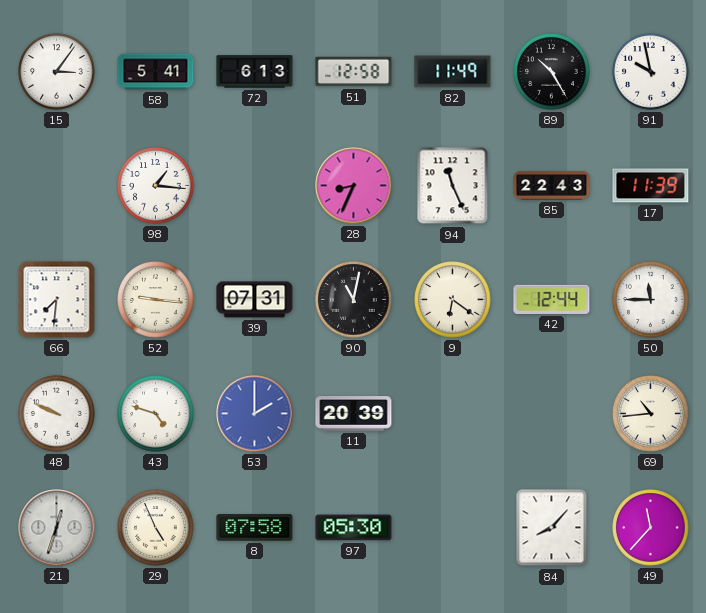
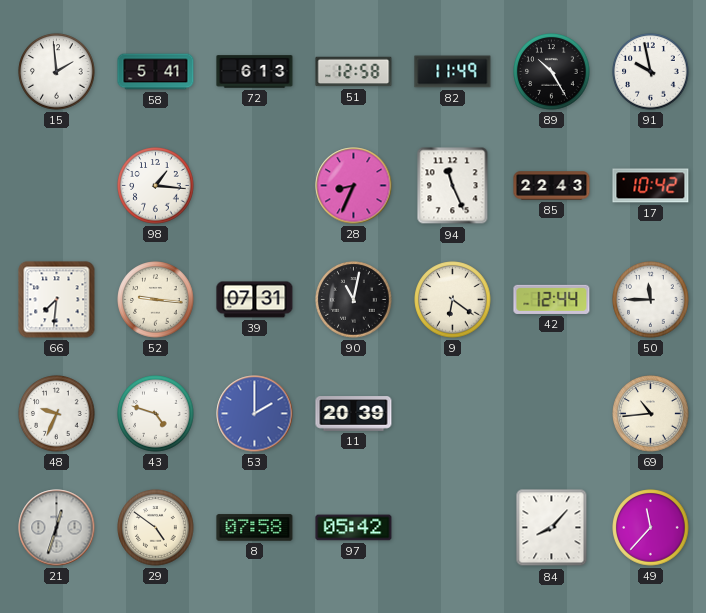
15: 3:06 -> 1:59 (57, 72)
17: 11:39 -> 10:42 (651, 186)
48: 9:49 -> 9:34 (57, 414)
29: 4:56 -> 4:51 (156, 528)
97: 05:30 -> 05:42 (354, 528)
